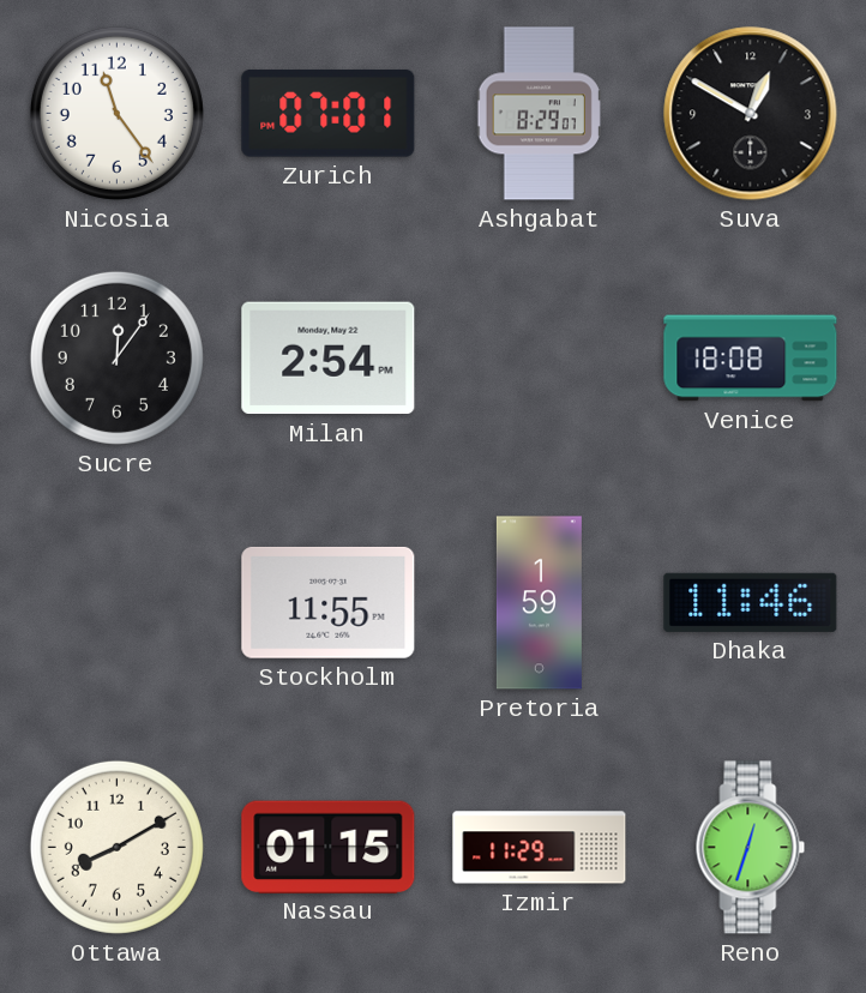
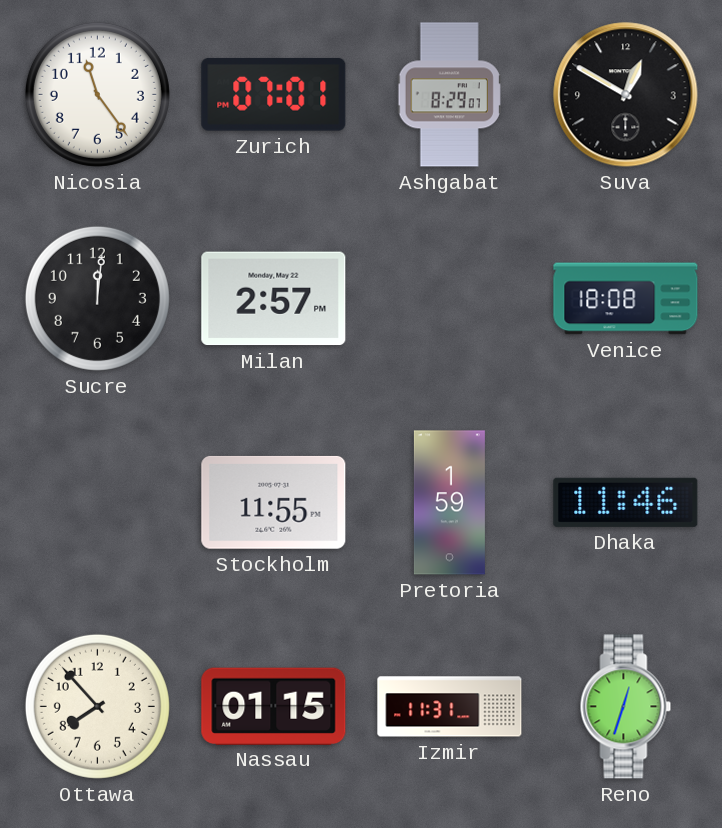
Sucre: 12:06 -> 12:01 (97, 298)
Milan: 2:54 -> 2:57 (274, 299)
Ottawa: 8:10 -> 7:53 (97, 706)
Izmir: 11:29 -> 11:31 (450, 707)
